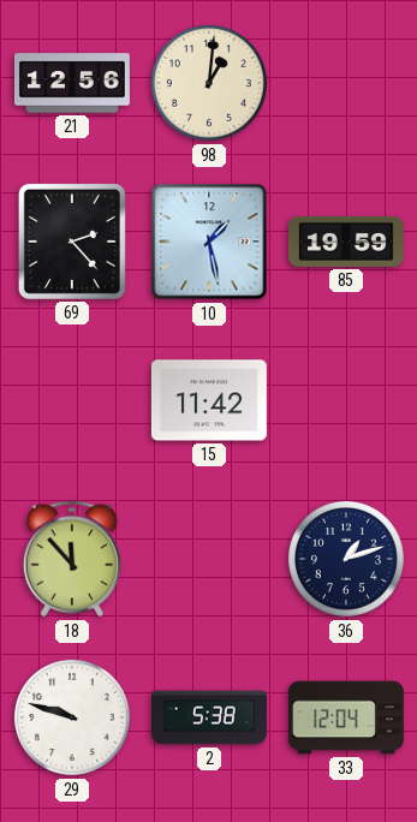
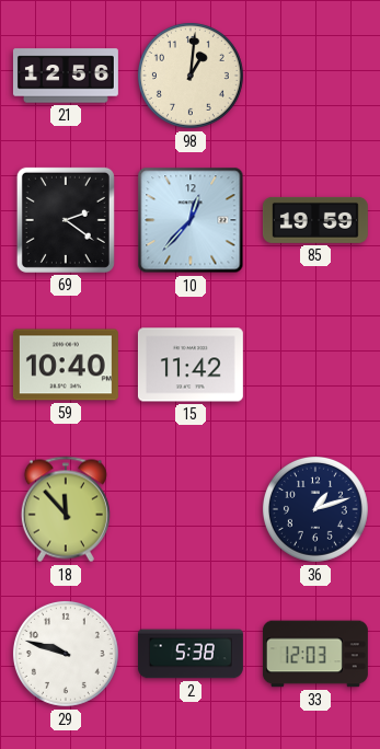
69: 2:23 -> 2:21 (66, 220)
10: 1:28 -> 12:37 (191, 220)
59: none -> 10:40 (66, 365)
33: 12:04 -> 12:03 (315, 654)
